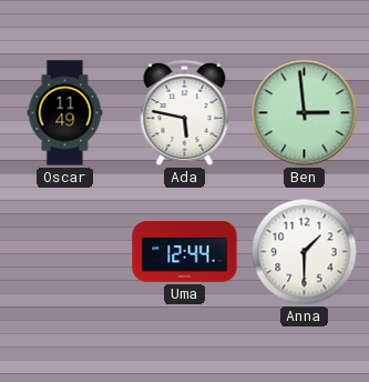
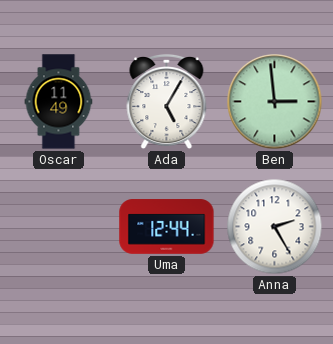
Ada: 5:47 -> 5:05 (167, 102)
Anna: 1:30 -> 2:25 (275, 227)
